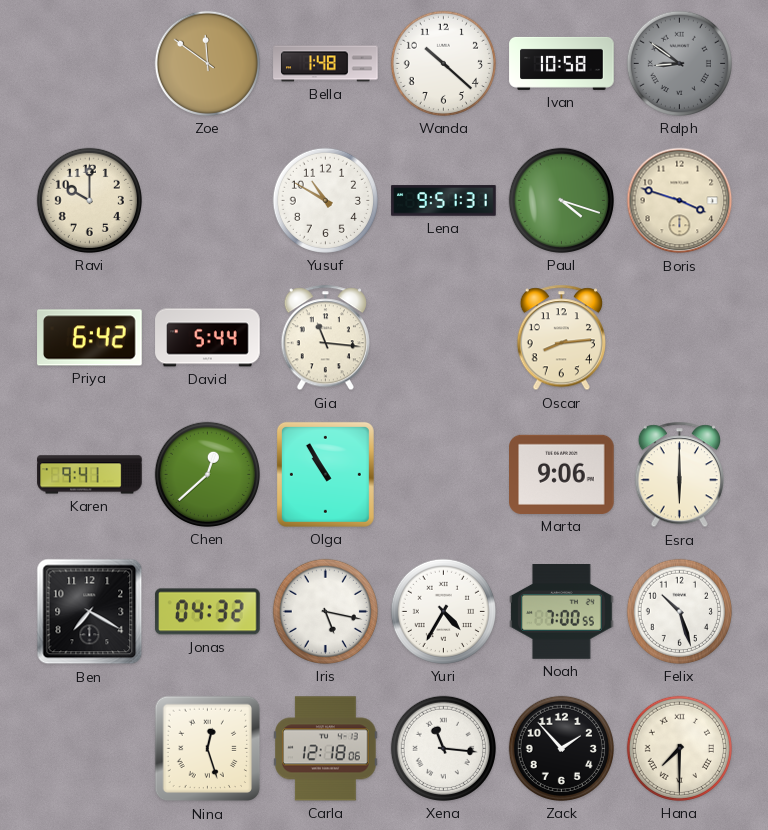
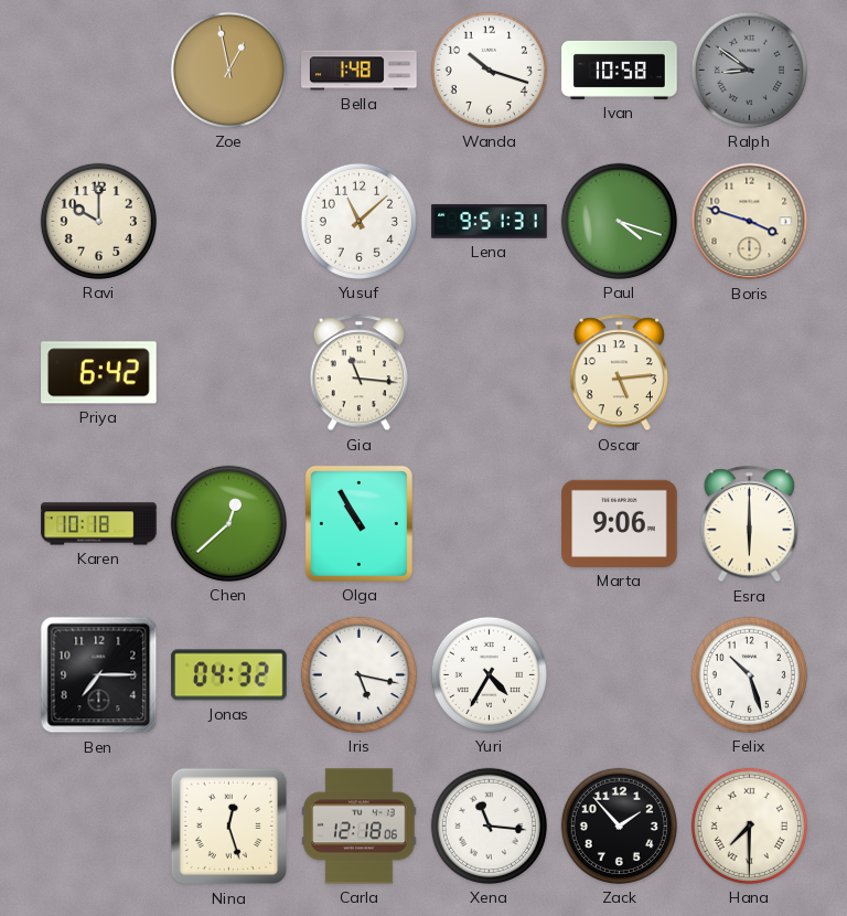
Zoe: 11:51 -> 12:58 (228, 70)
Wanda: 10:22 -> 10:18 (489, 70)
Yusuf: 10:50 -> 11:08 (358, 221)
David: 5:44 -> none (208, 338)
Oscar: 8:14 -> 5:14 (619, 373)
Karen: 9:41 -> 10:18 (99, 524)
Ben: 7:20 -> 7:15 (99, 675)
Noah: 7:00 -> none (562, 612)
